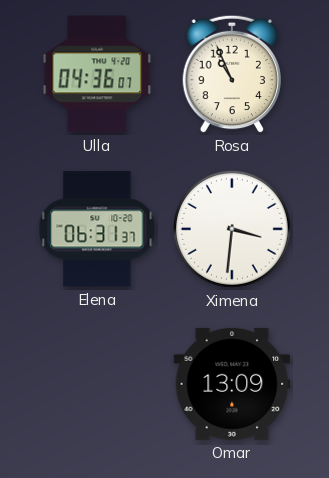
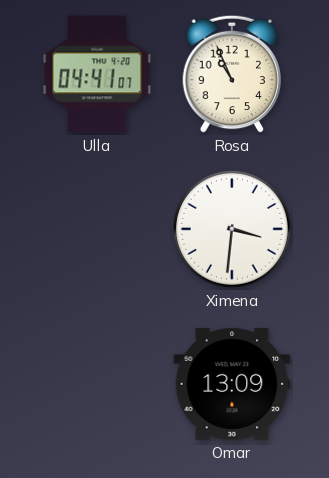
Ulla: 04:36 -> 04:41 (97, 74)
Elena: 06:31 -> none (97, 229)
